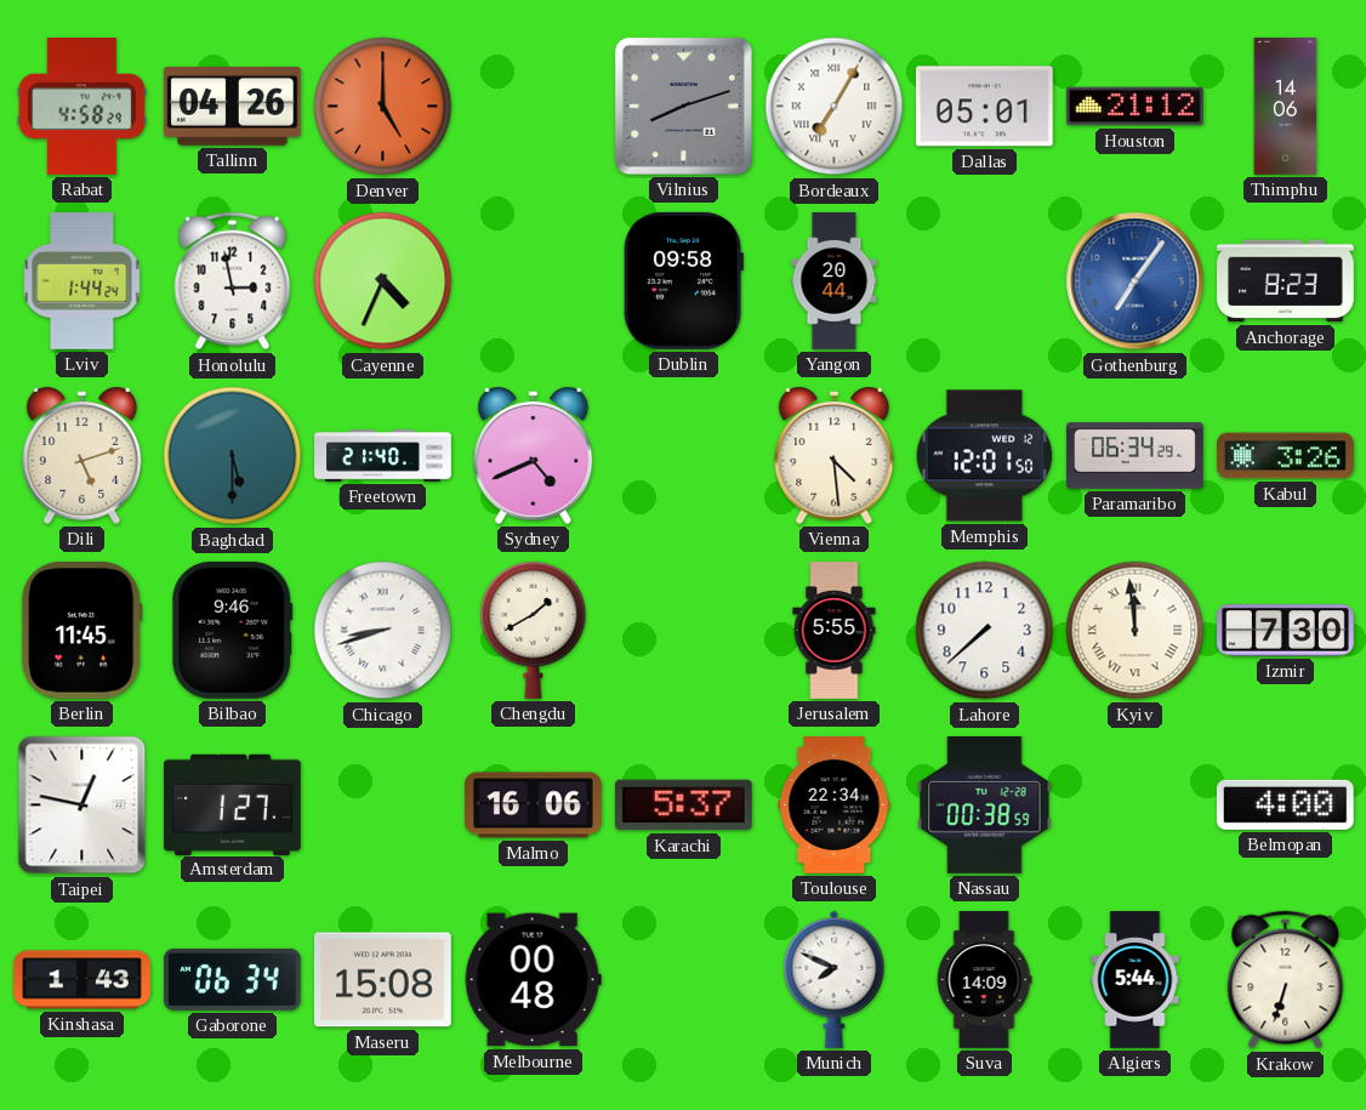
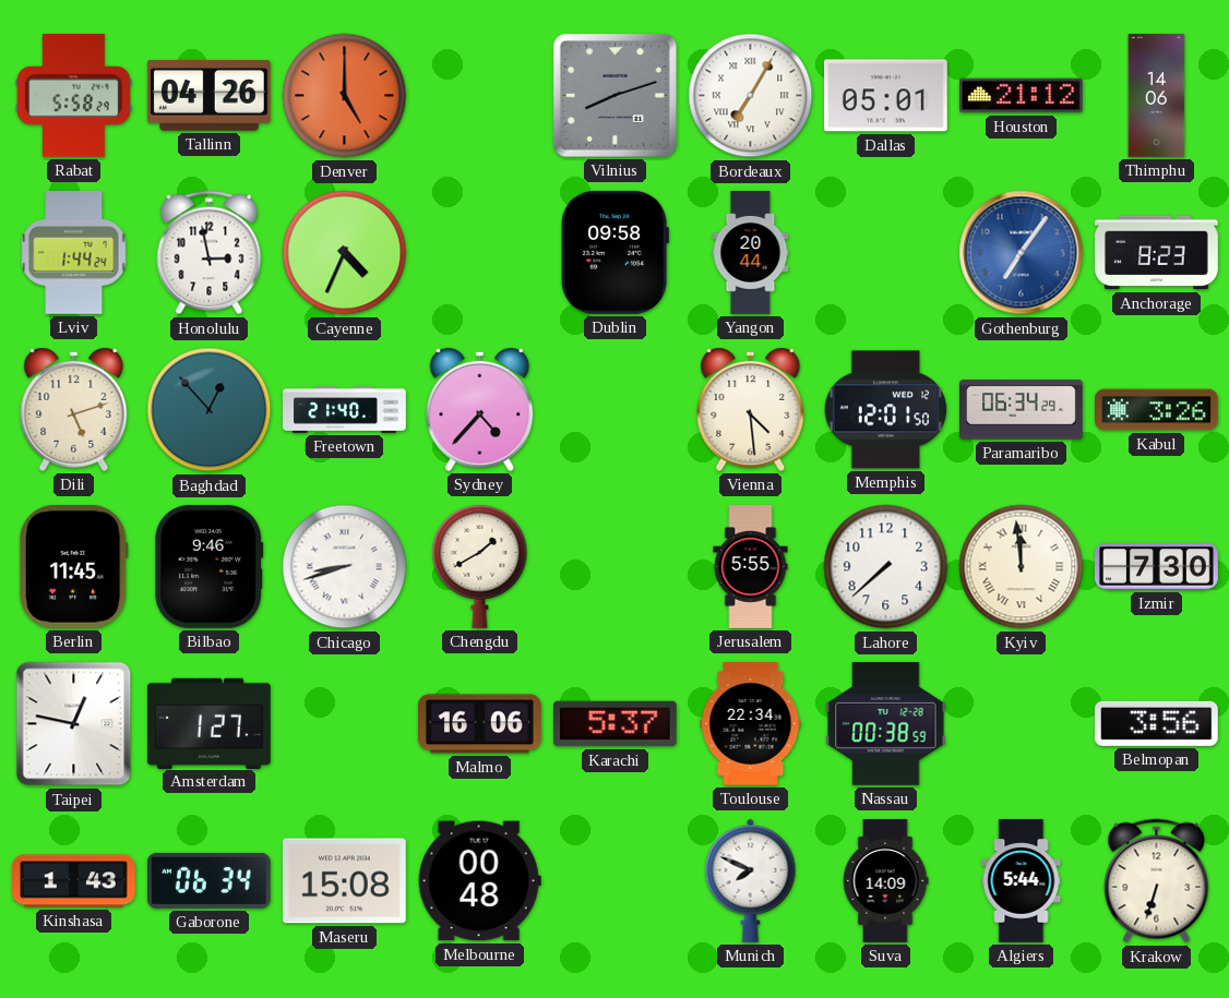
Rabat: 4:58 -> 5:58 (73, 96)
Baghdad: 5:30 -> 12:53 (210, 410)
Sydney: 4:41 -> 4:37 (480, 410)
Belmopan: 4:00 -> 3:56 (1156, 723)
